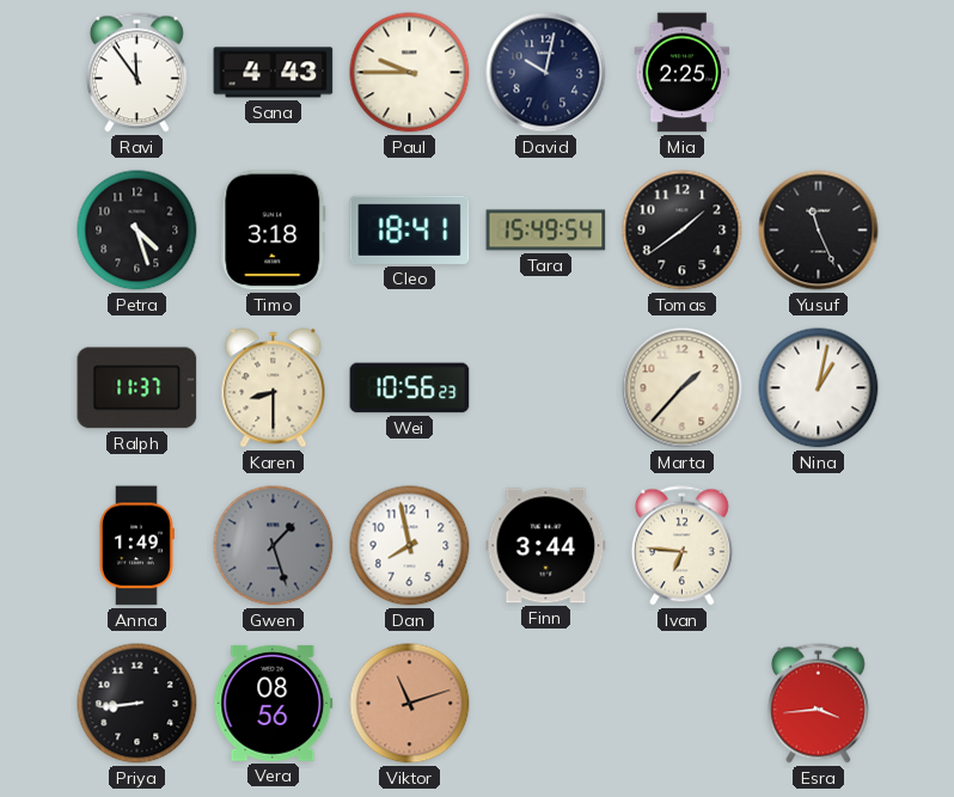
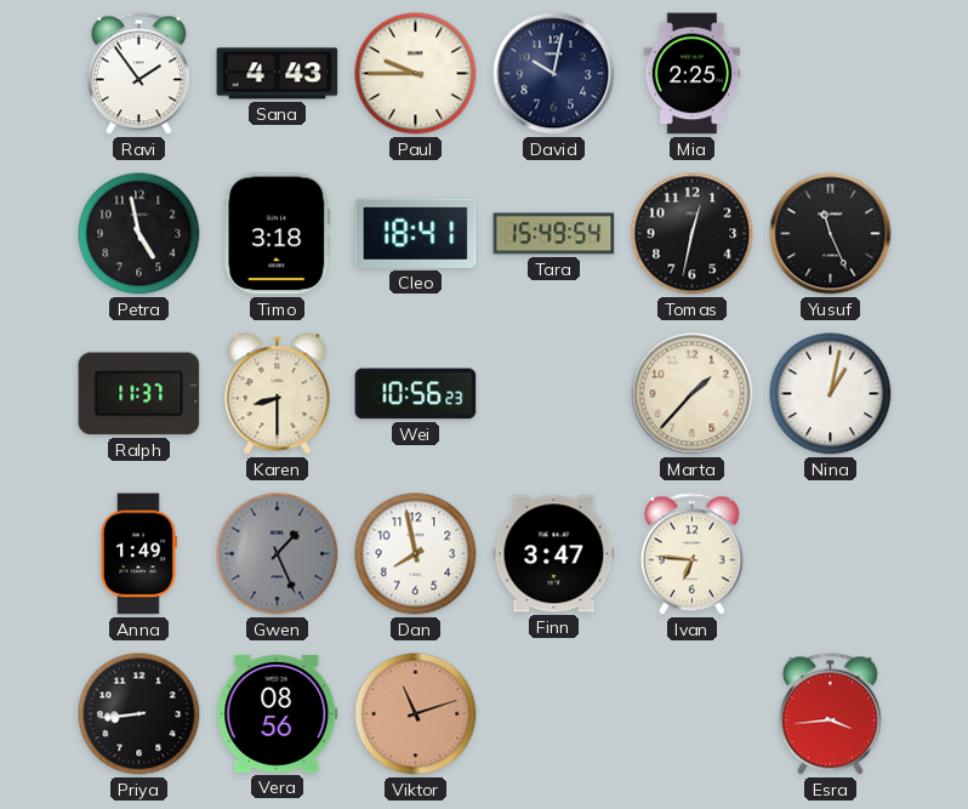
Ravi: 11:54 -> 1:54 (138, 74)
Petra: 4:27 -> 4:58 (139, 234)
Tomas: 1:39 -> 12:32 (693, 234)
Gwen: 1:27 -> 1:26 (278, 554)
Finn: 3:44 -> 3:47 (554, 554)
